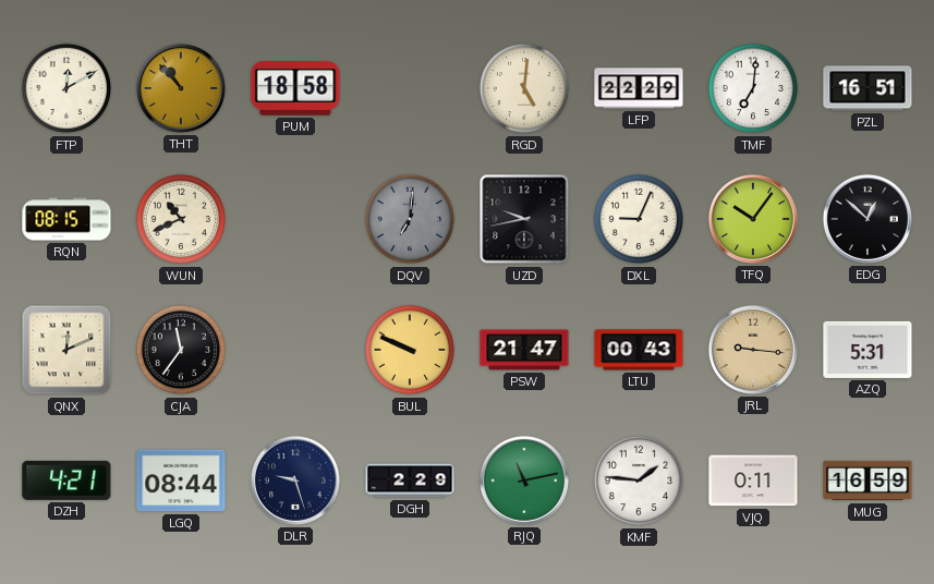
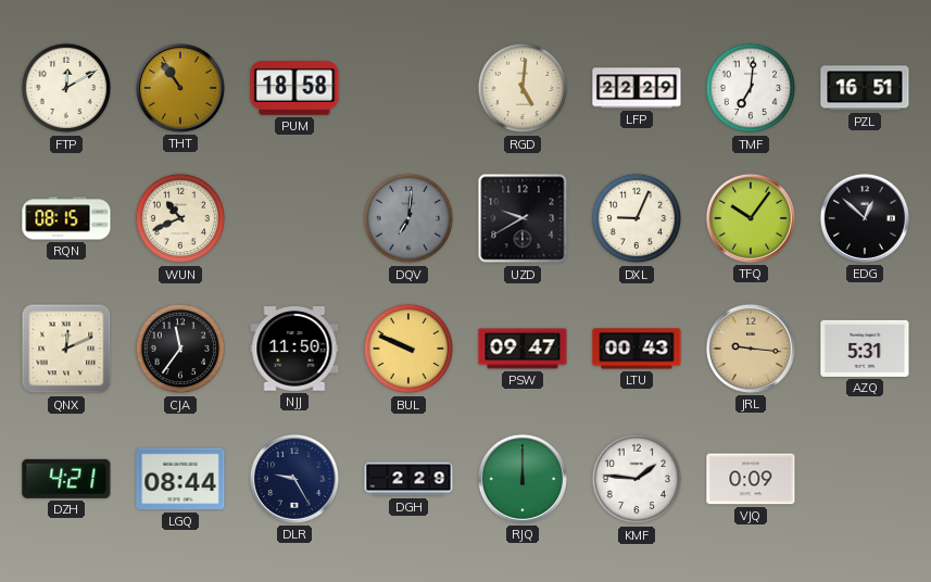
THT: 10:53 -> 10:54 (180, 88)
UZD: 9:43 -> 9:40 (523, 218)
NJJ: none -> 11:50 (294, 349)
PSW: 21:47 -> 09:47 (523, 349)
DLR: 9:27 -> 9:25 (294, 479)
RJQ: 11:13 -> 12:00 (523, 479)
VJQ: 0:11 -> 0:09 (751, 479)
MUG: 16:59 -> none (868, 480)
